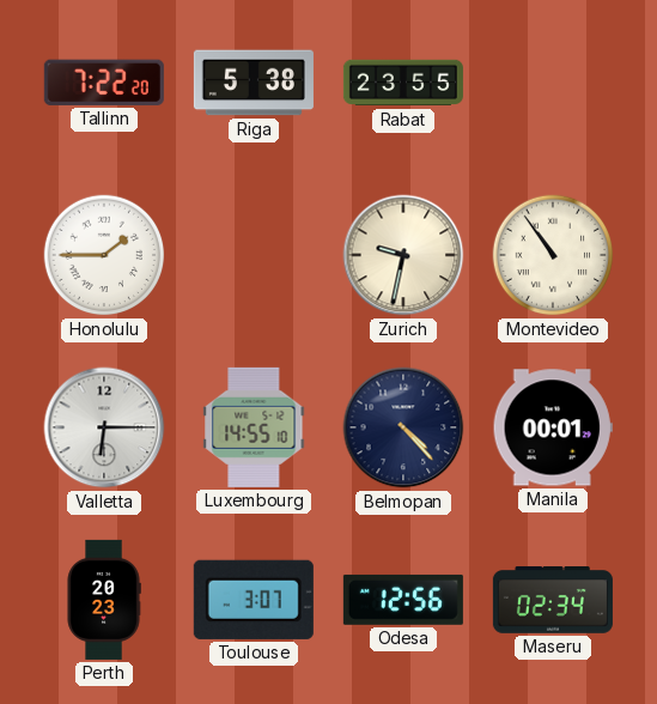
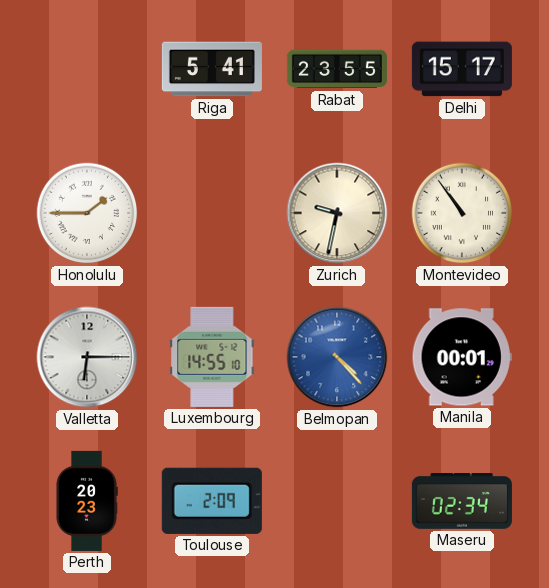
Tallinn: 7:22 -> none (104, 83)
Riga: 5:38 -> 5:41 (212, 69)
Delhi: none -> 15:17 (462, 69)
Belmopan dial: navy -> blue (337, 357)
Toulouse: 3:07 -> 2:09 (212, 501)
Odesa: 12:56 -> none (403, 600)
